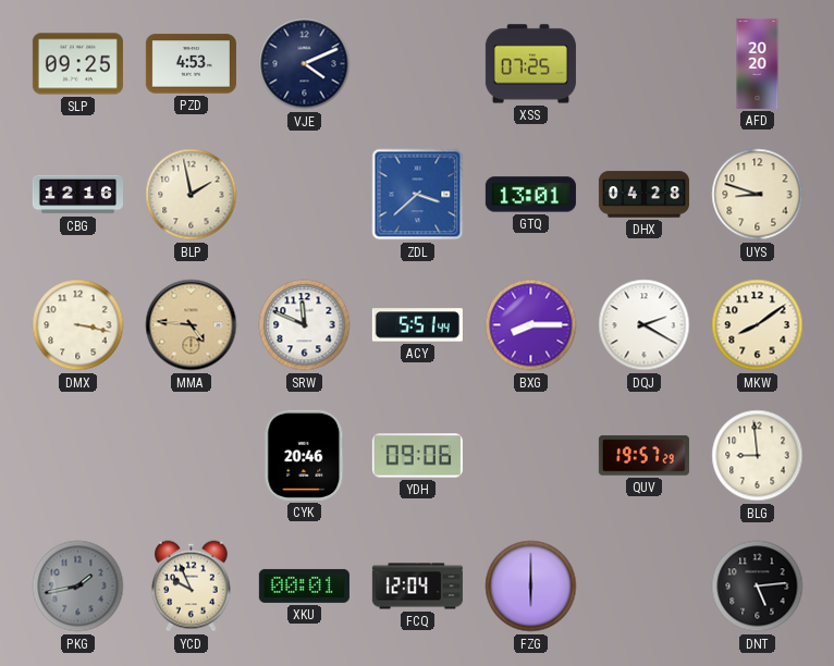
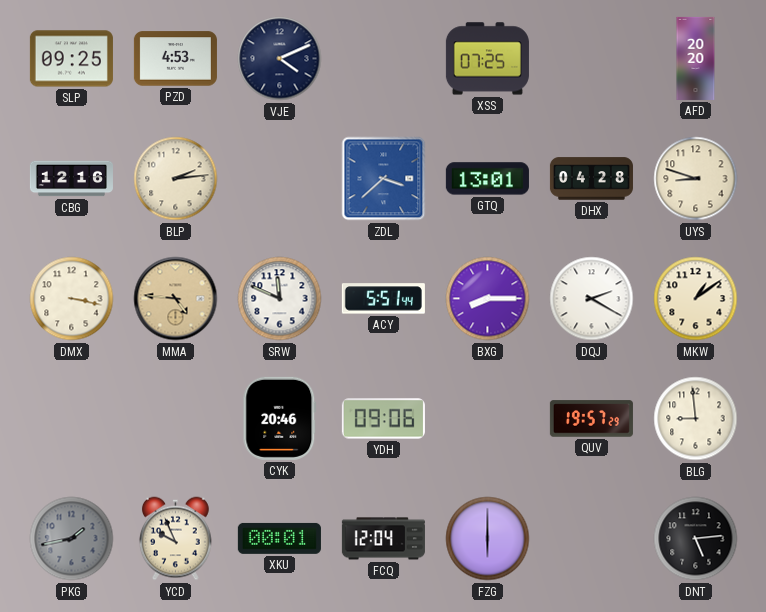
BLP: 1:58 -> 2:14 (176, 179)
MKW: 8:09 -> 1:09 (696, 299)
